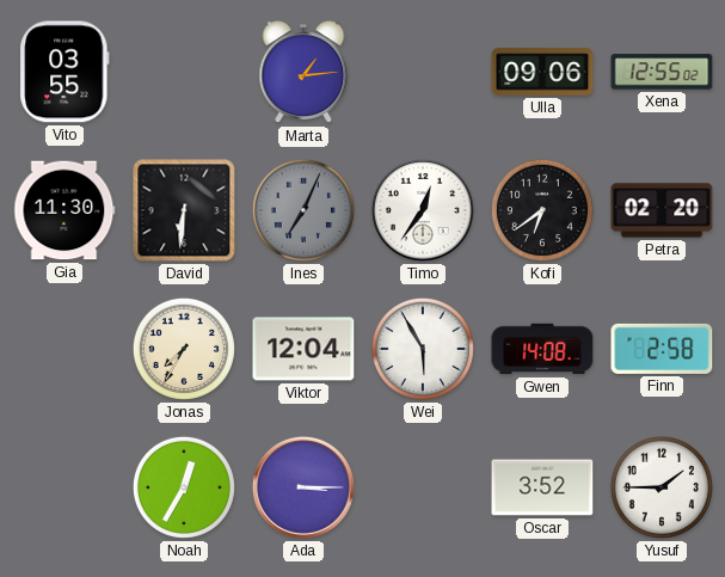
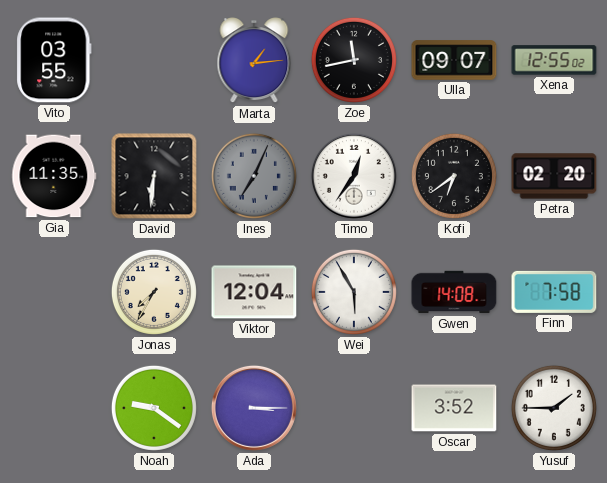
Zoe: none -> 11:43 (354, 60)
Ulla: 09:06 -> 09:07 (454, 60)
Gia: 11:30 -> 11:35 (54, 176)
Finn: 2:58 -> 7:58 (554, 292)
Noah: 12:35 -> 9:21 (154, 408)
